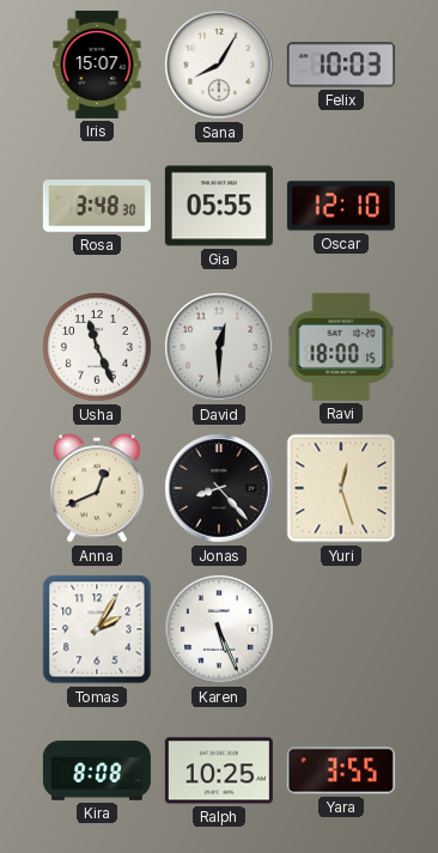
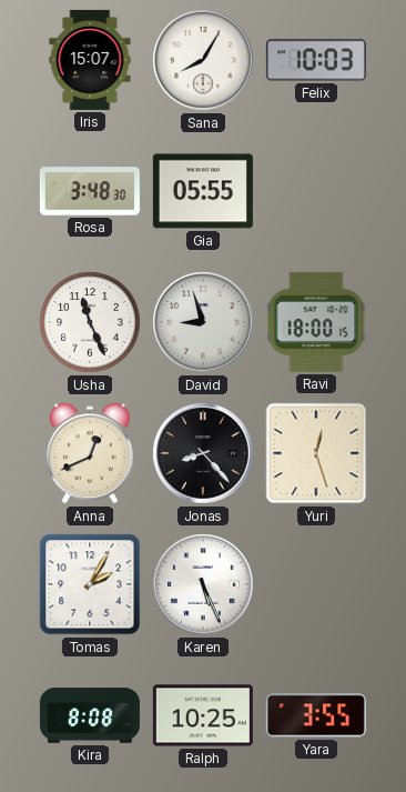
Oscar: 12:10 -> none (341, 206)
David: 12:30 -> 8:57 (203, 322)
